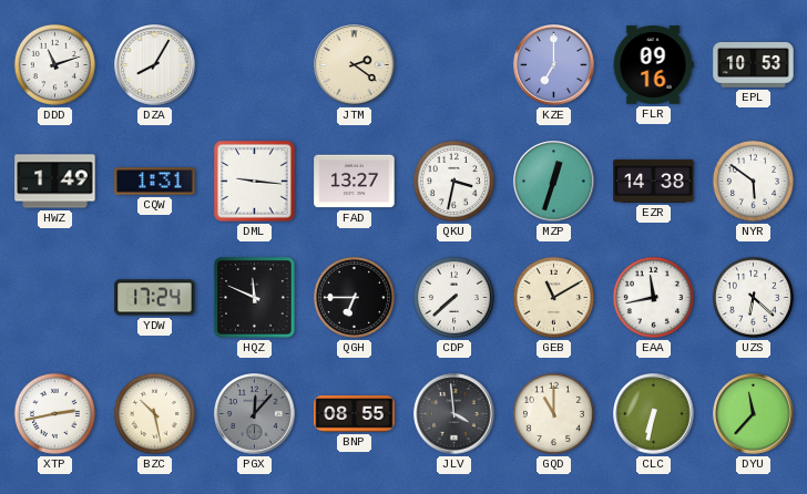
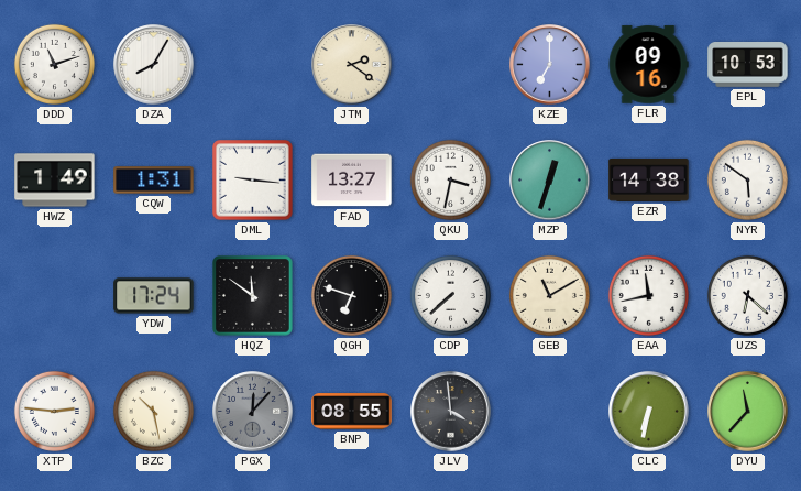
HQZ: 11:49 -> 11:51 (253, 296)
QGH: 6:45 -> 6:48 (351, 295)
XTP: 2:43 -> 2:46 (54, 411)
GQD: 11:00 -> none (553, 413)
